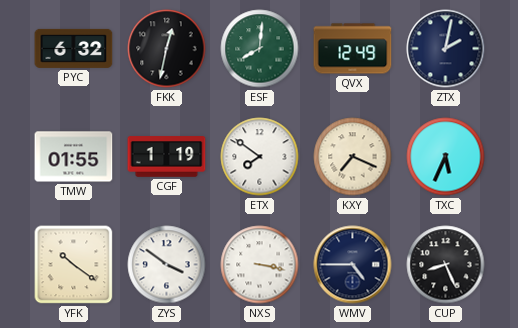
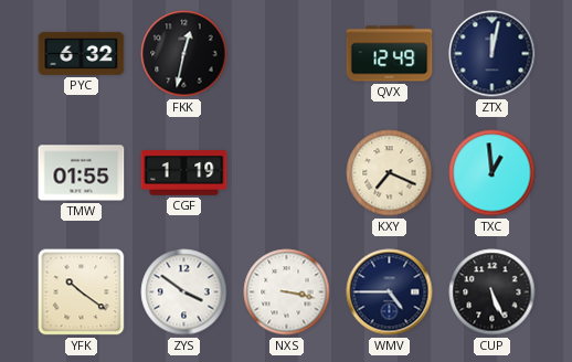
ESF: 8:01 -> none (260, 49)
ZTX: 2:02 -> 12:02 (492, 54)
ETX: 7:51 -> none (260, 157)
TXC: 5:34 -> 12:59 (492, 173)
CUP: 8:26 -> 5:26 (492, 292)
